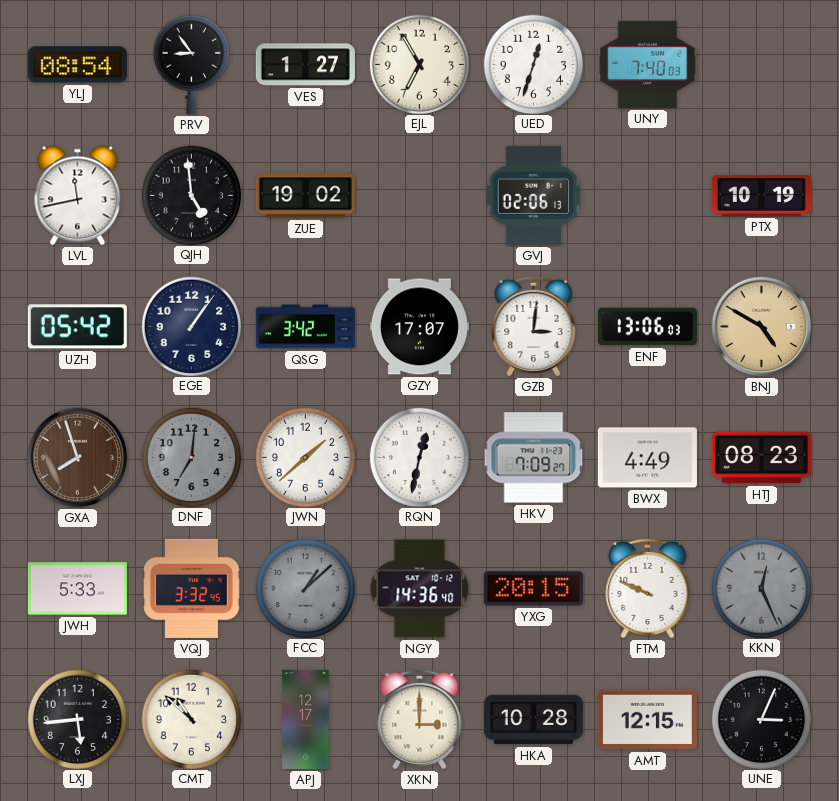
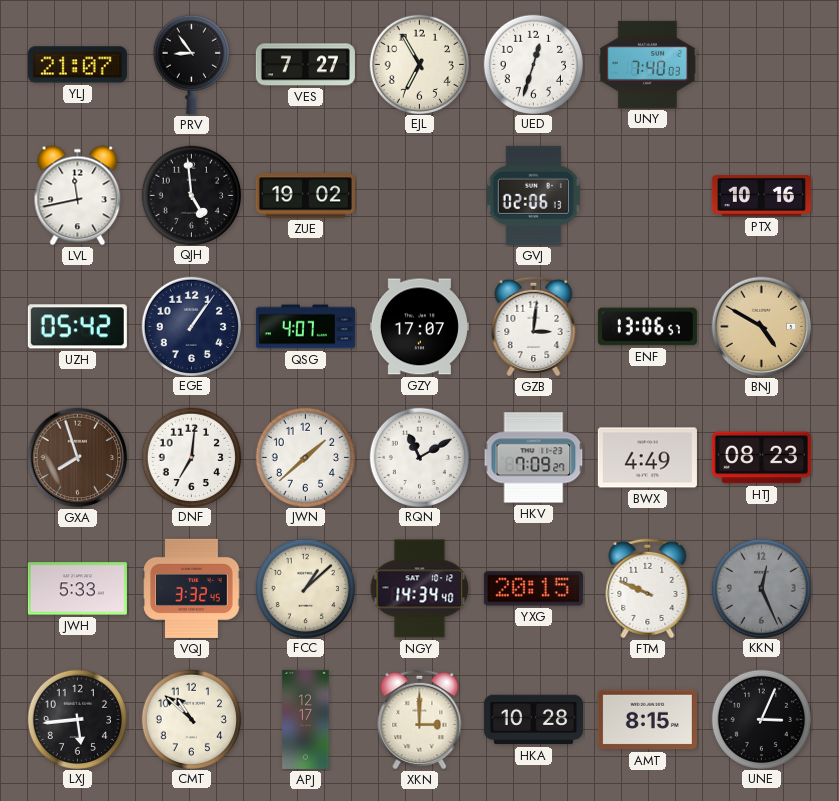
YLJ: 08:54 -> 21:07 (77, 65)
VES: 1:27 -> 7:27 (305, 65)
PTX: 10:19 -> 10:16 (761, 195)
QSG: 3:42 -> 4:07 (305, 327)
ENF: 13:06:03 -> 13:06:57 (647, 327)
DNF dial: grey -> white (191, 457)
RQN: 12:32 -> 11:10 (419, 457)
FCC dial: grey -> cream (305, 588)
NGY: 14:36 -> 14:34 (420, 589)
AMT: 12:15 -> 8:15 (647, 720)
